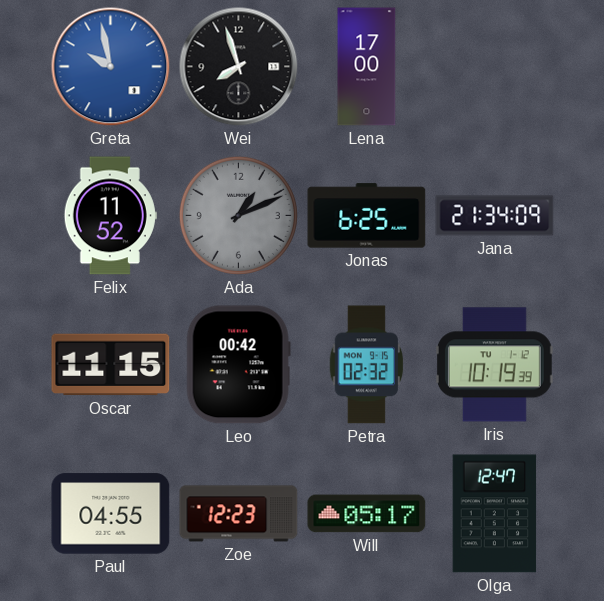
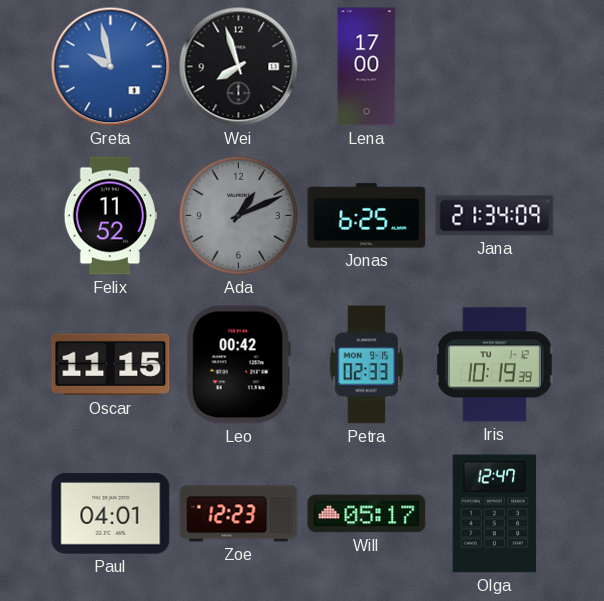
Petra: 02:32 -> 02:33 (367, 365)
Paul: 04:55 -> 04:01 (111, 514)
